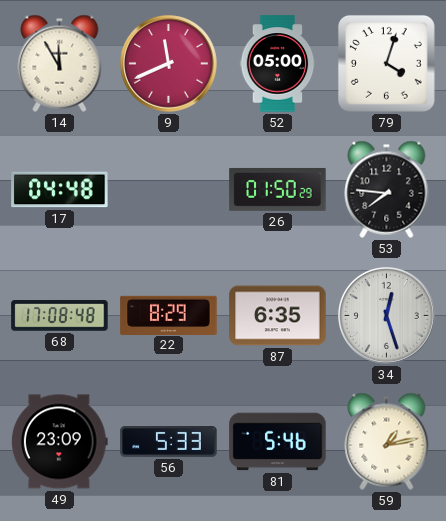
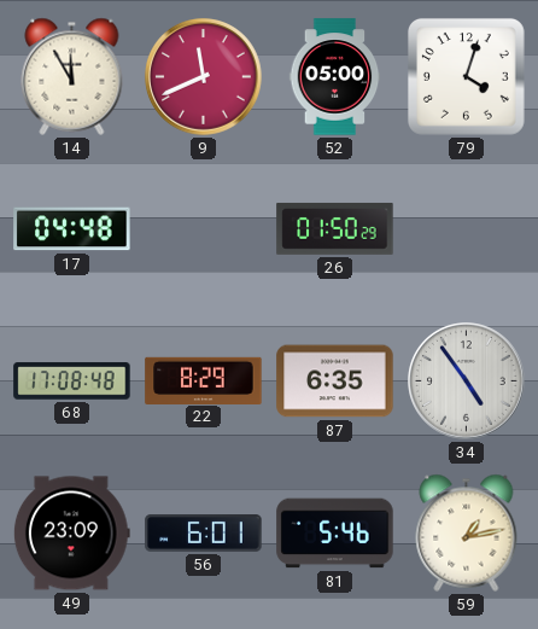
53: 7:46 -> none (387, 189)
34: 12:27 -> 4:54 (467, 382)
56: 5:33 -> 6:01 (204, 534)
